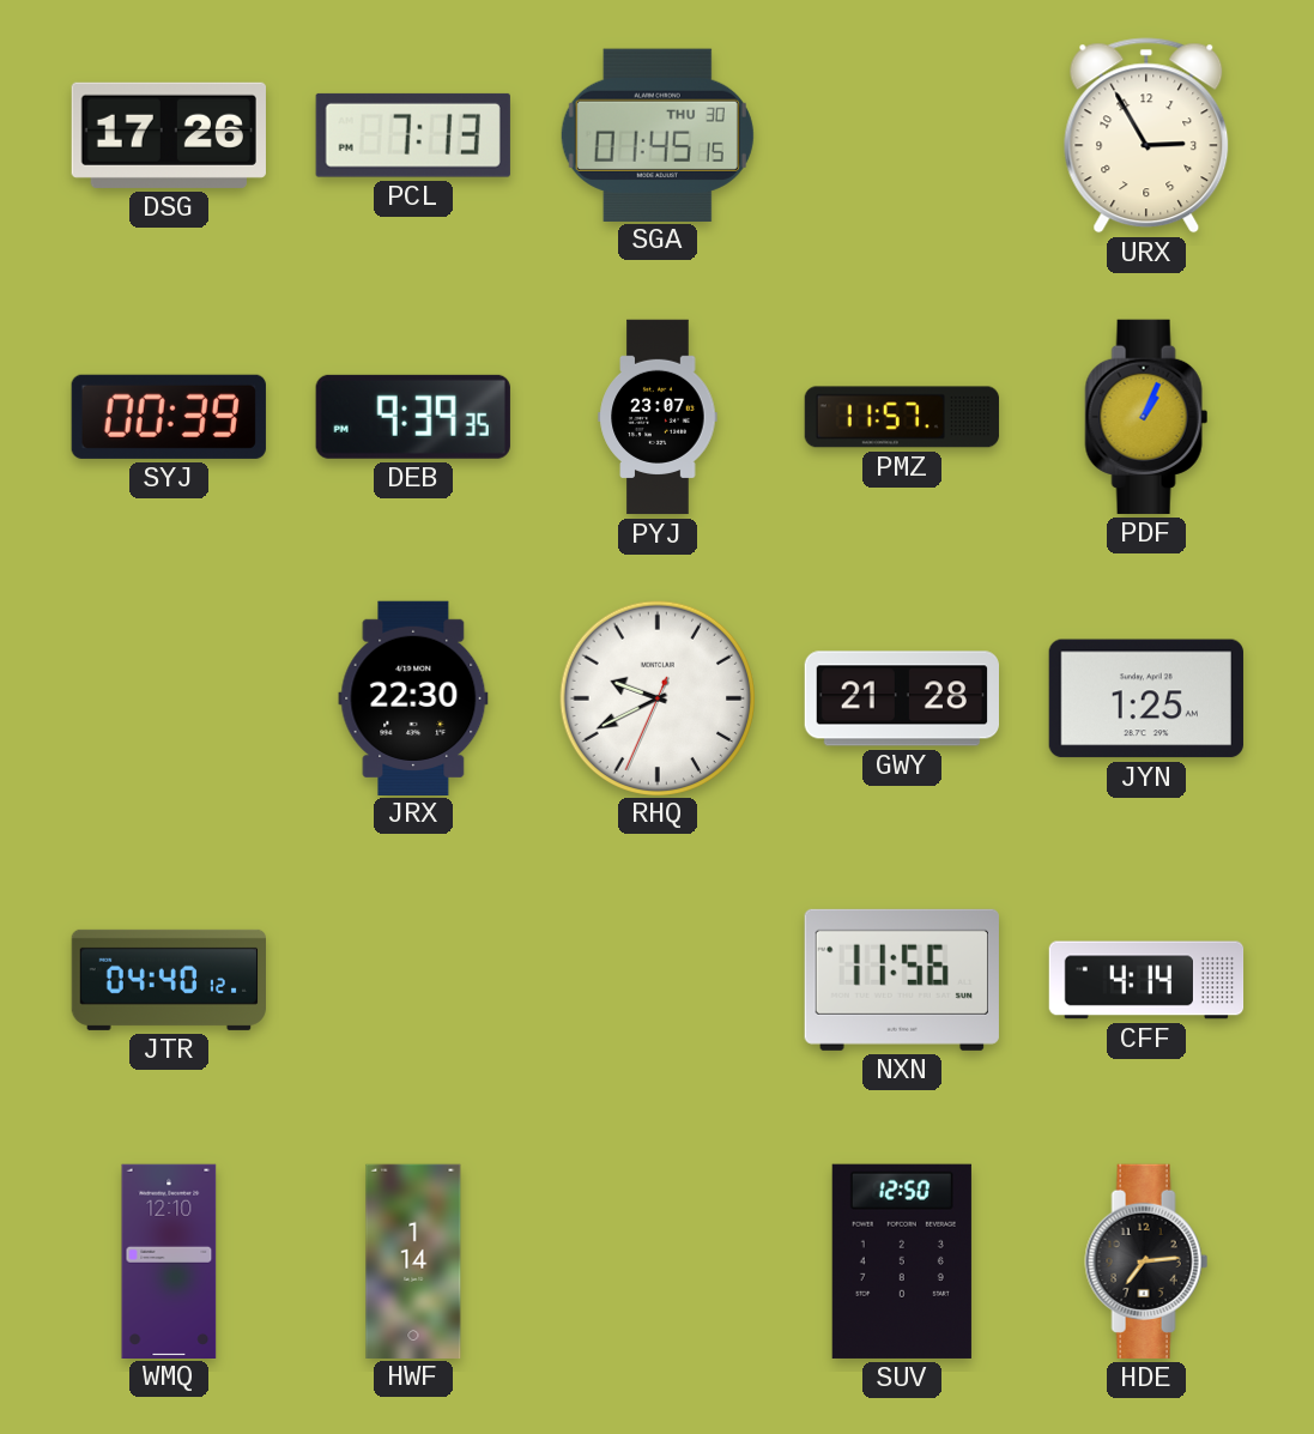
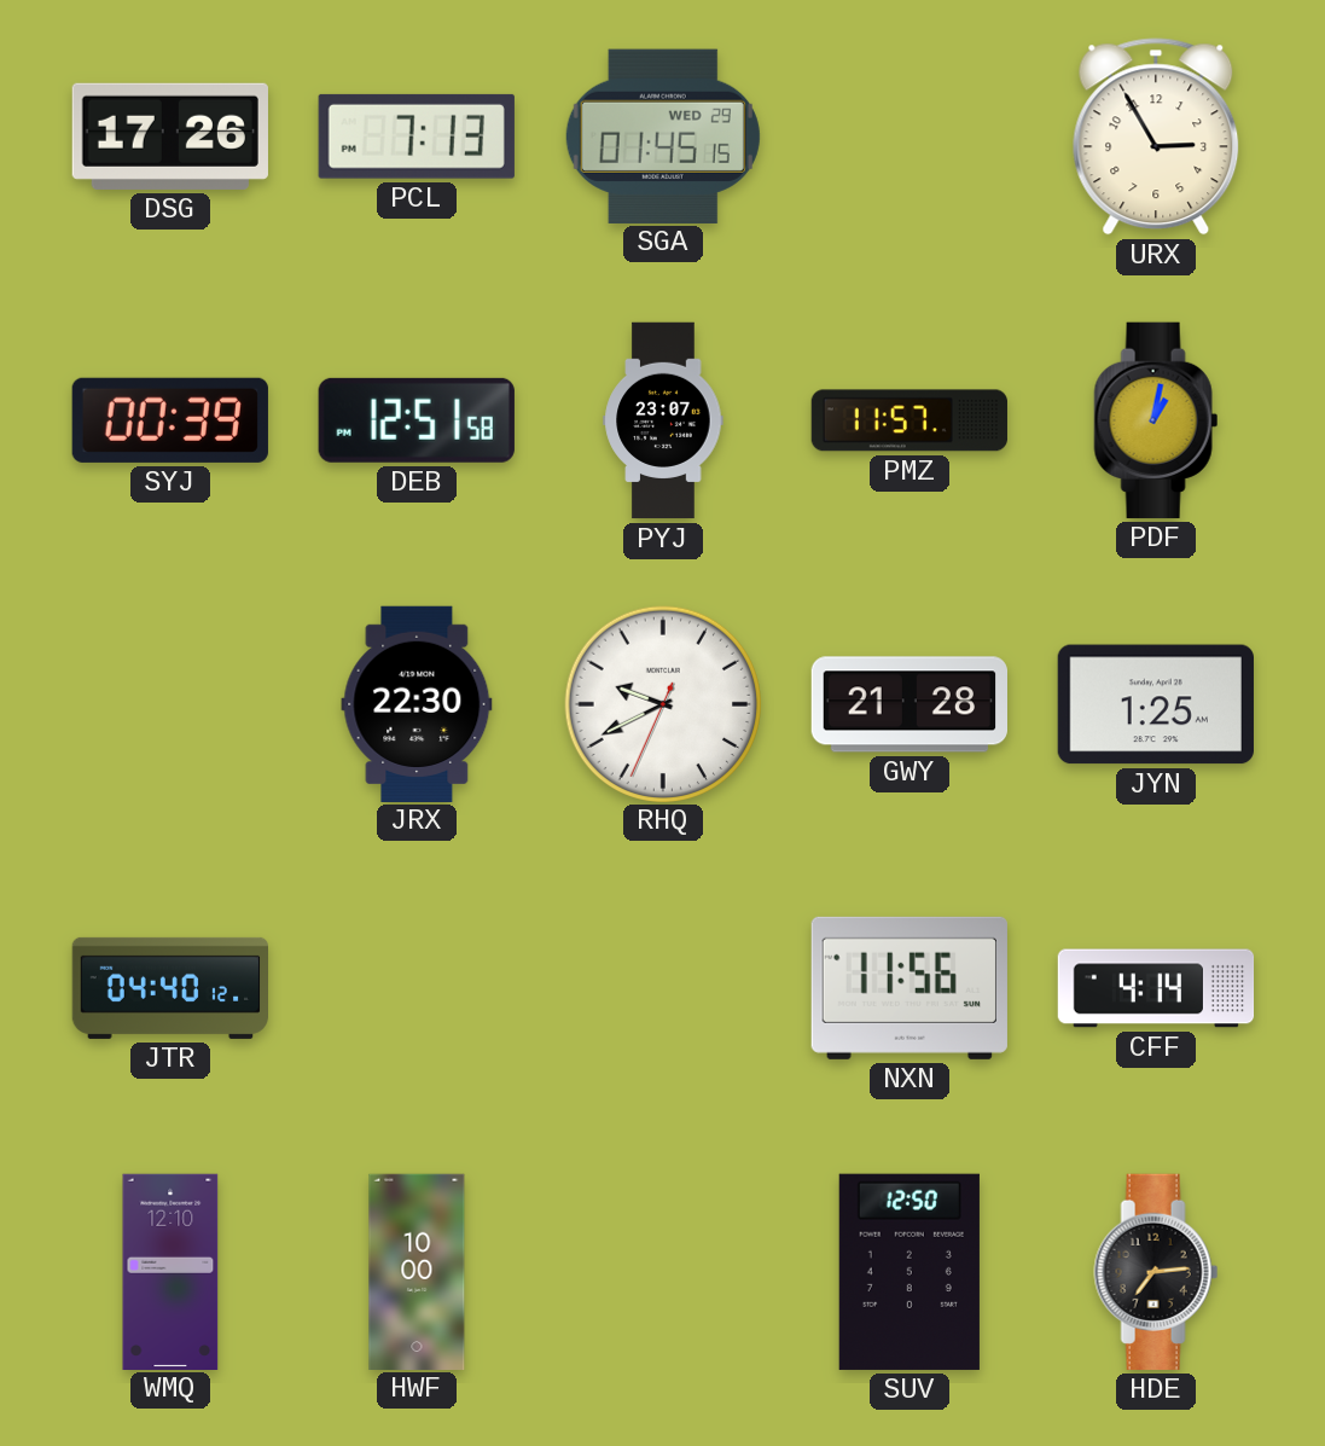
SGA date: THU 30 -> WED 29 (663, 135)
DEB: 9:39 -> 12:51 (417, 420)
PDF: 1:04 -> 1:02 (1156, 420)
HWF: 1:14 -> 10:00 (417, 1271)
